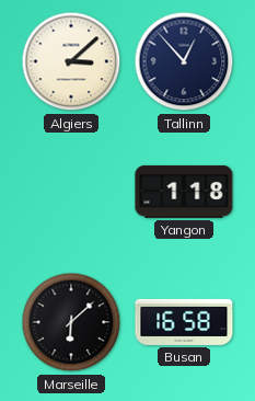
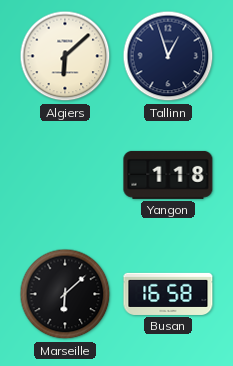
Algiers: 3:08 -> 6:08 (65, 56)
Tallinn: 12:53 -> 12:57 (168, 56)
